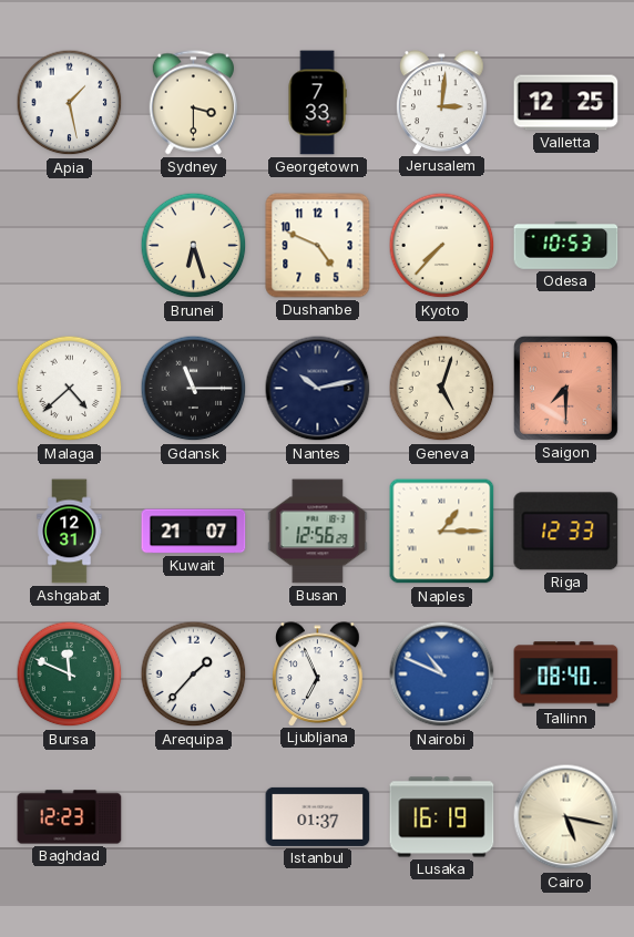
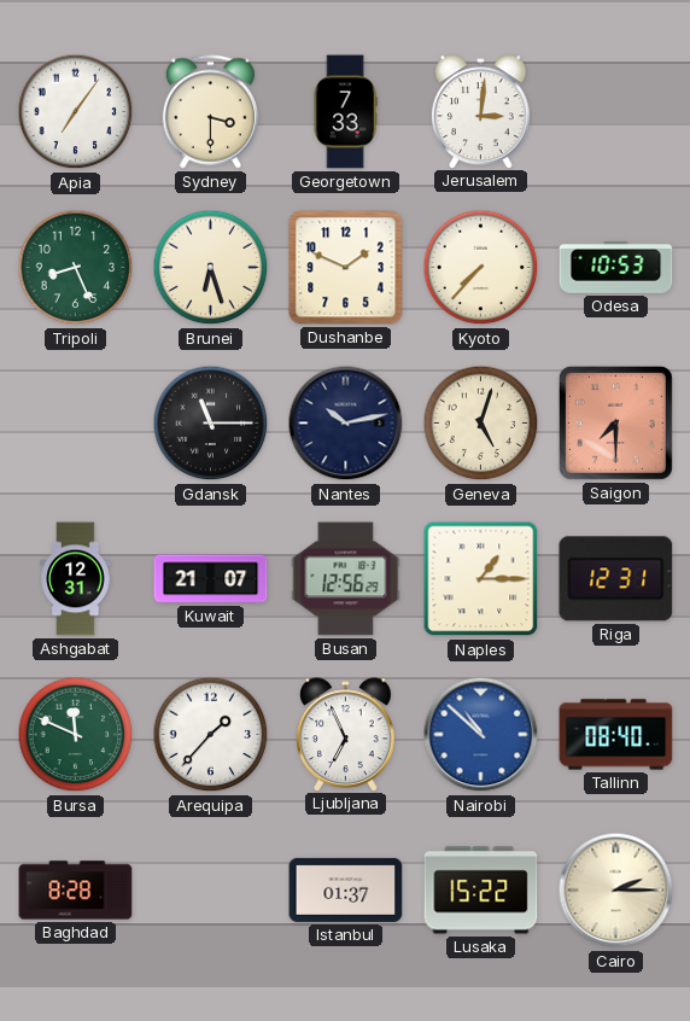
Apia: 1:28 -> 7:06 (76, 112)
Valletta: 12:25 -> none (566, 103)
Tripoli: none -> 8:26 (76, 268)
Dushanbe: 4:49 -> 1:49 (346, 268)
Malaga: 4:38 -> none (70, 389)
Riga: 12:33 -> 12:31 (616, 579)
Nairobi: 10:49 -> 10:52 (481, 735)
Baghdad: 12:23 -> 8:28 (76, 891)
Lusaka: 16:19 -> 15:22 (481, 891)
Cairo: 5:17 -> 2:15 (616, 891)
